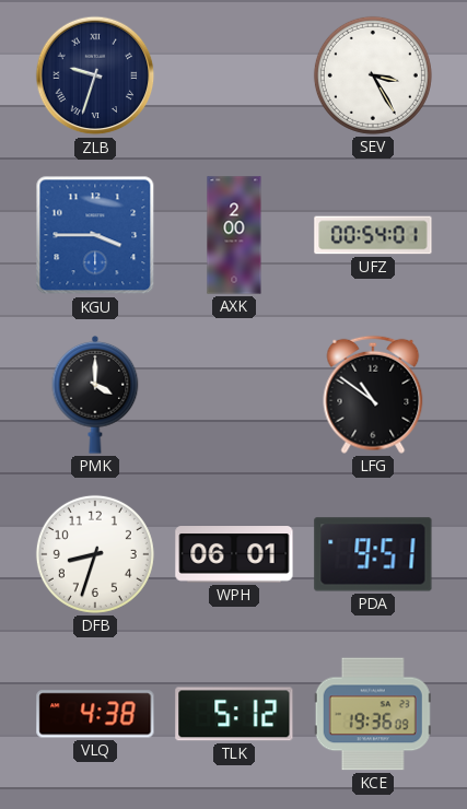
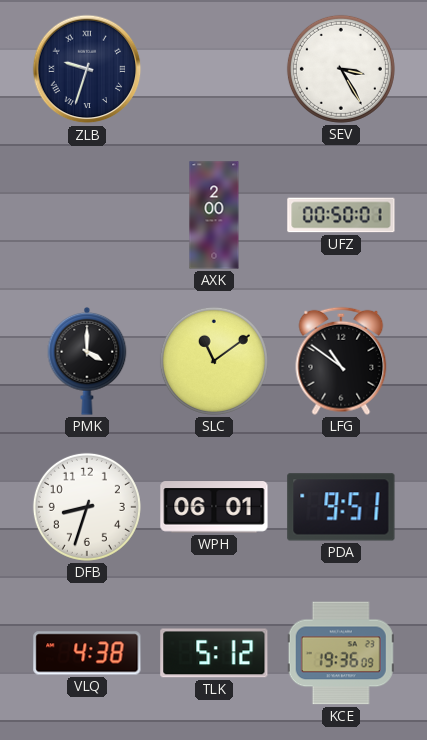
KGU: 3:45 -> none (95, 235)
UFZ: 00:54 -> 00:50 (341, 215)
SLC: none -> 11:09 (214, 361)
